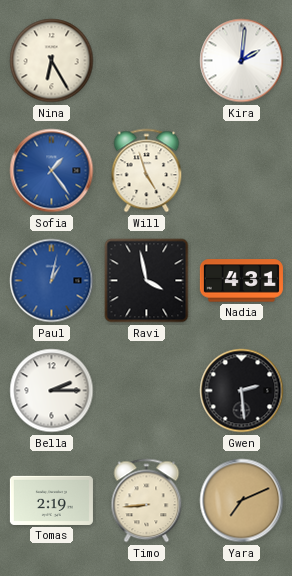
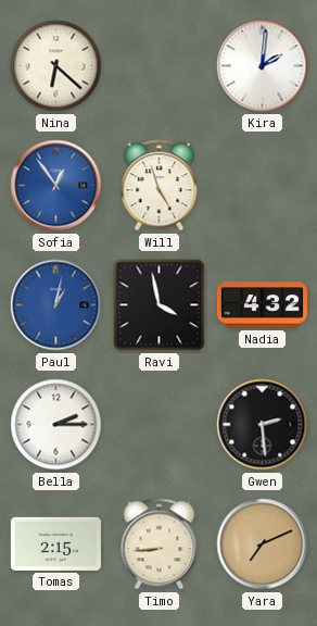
Nina: 6:25 -> 6:22 (56, 66)
Sofia: 1:24 -> 12:54 (56, 186)
Nadia: 4:31 -> 4:32 (262, 305)
Tomas: 2:19 -> 2:15 (55, 543)
